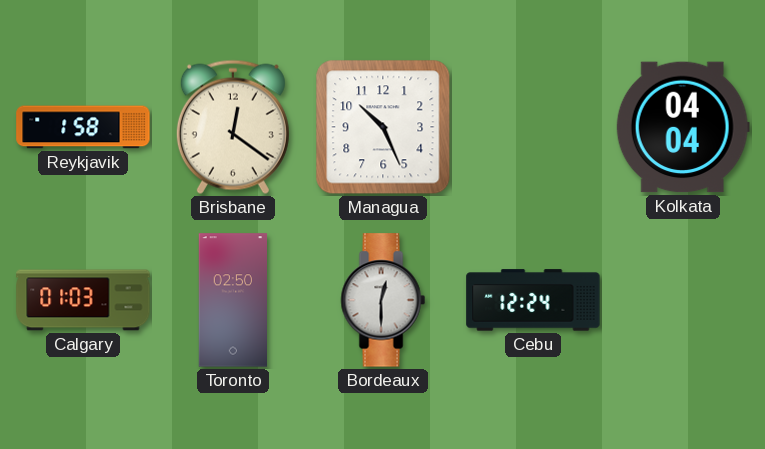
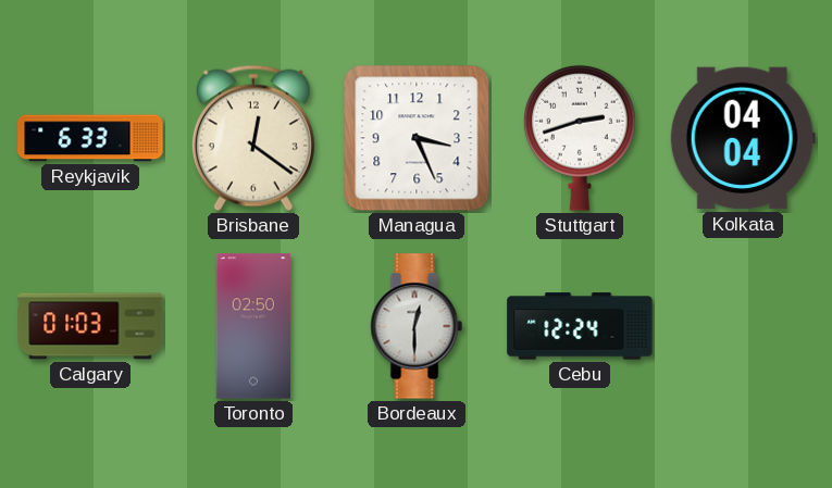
Reykjavik: 1:58 -> 6:33 (90, 138)
Managua: 10:26 -> 3:26 (417, 138)
Stuttgart: none -> 2:42 (580, 138)
